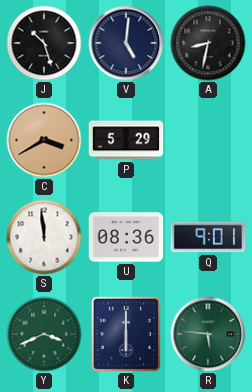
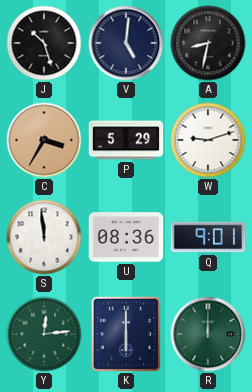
C: 3:40 -> 3:35 (44, 140)
W: none -> 9:12 (208, 140)
Y: 3:41 -> 12:14 (44, 334)
R: 5:46 -> 12:00 (208, 334)
